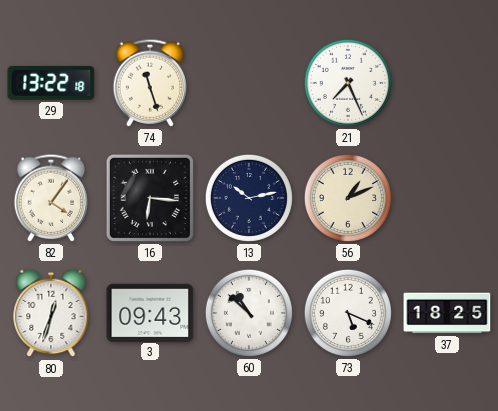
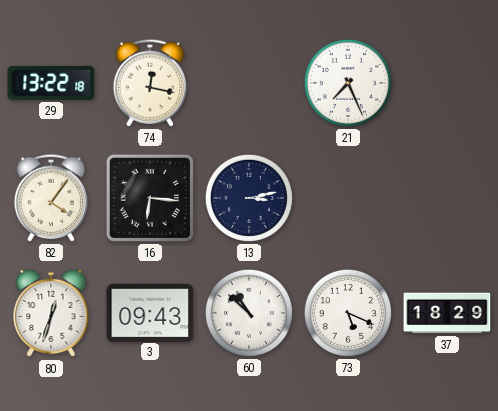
74: 11:27 -> 12:17 (150, 83)
13: 10:13 -> 3:13 (249, 198)
56: 1:11 -> none (348, 198)
37: 18:25 -> 18:29 (447, 313)
